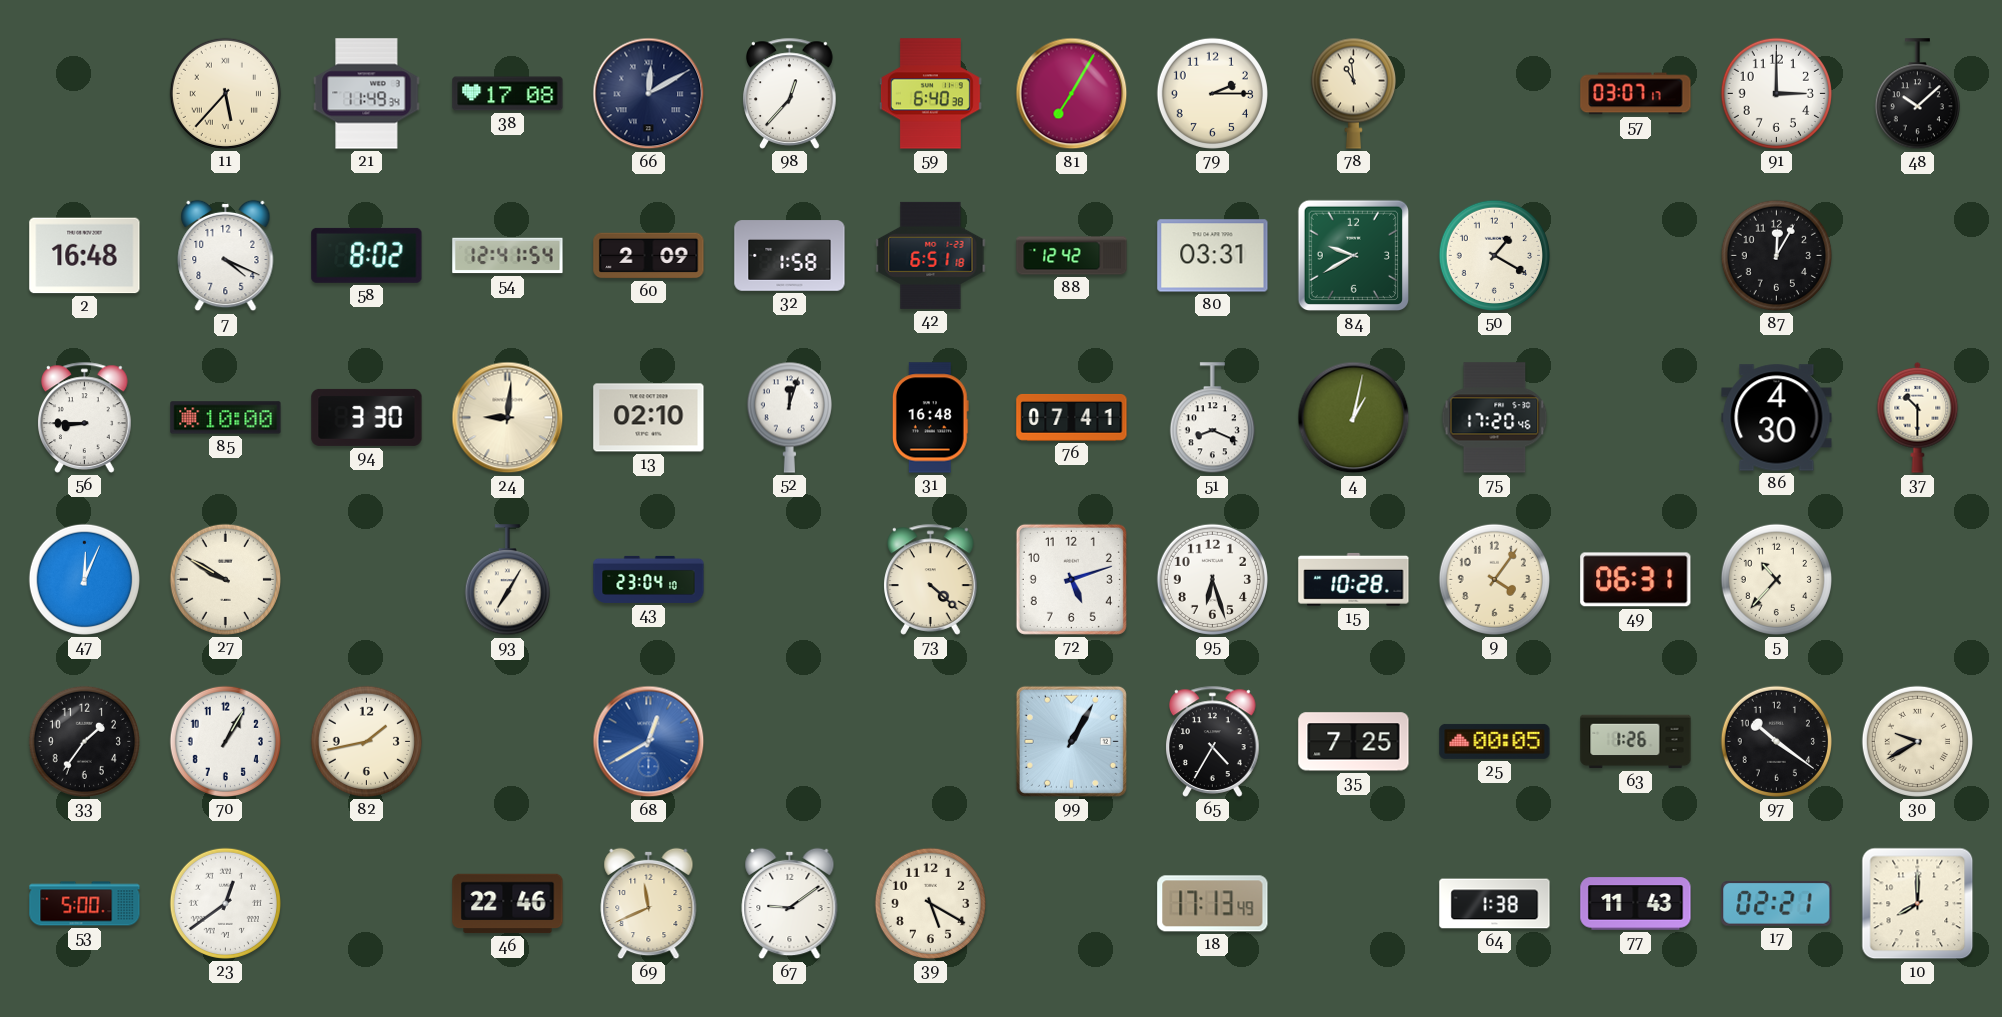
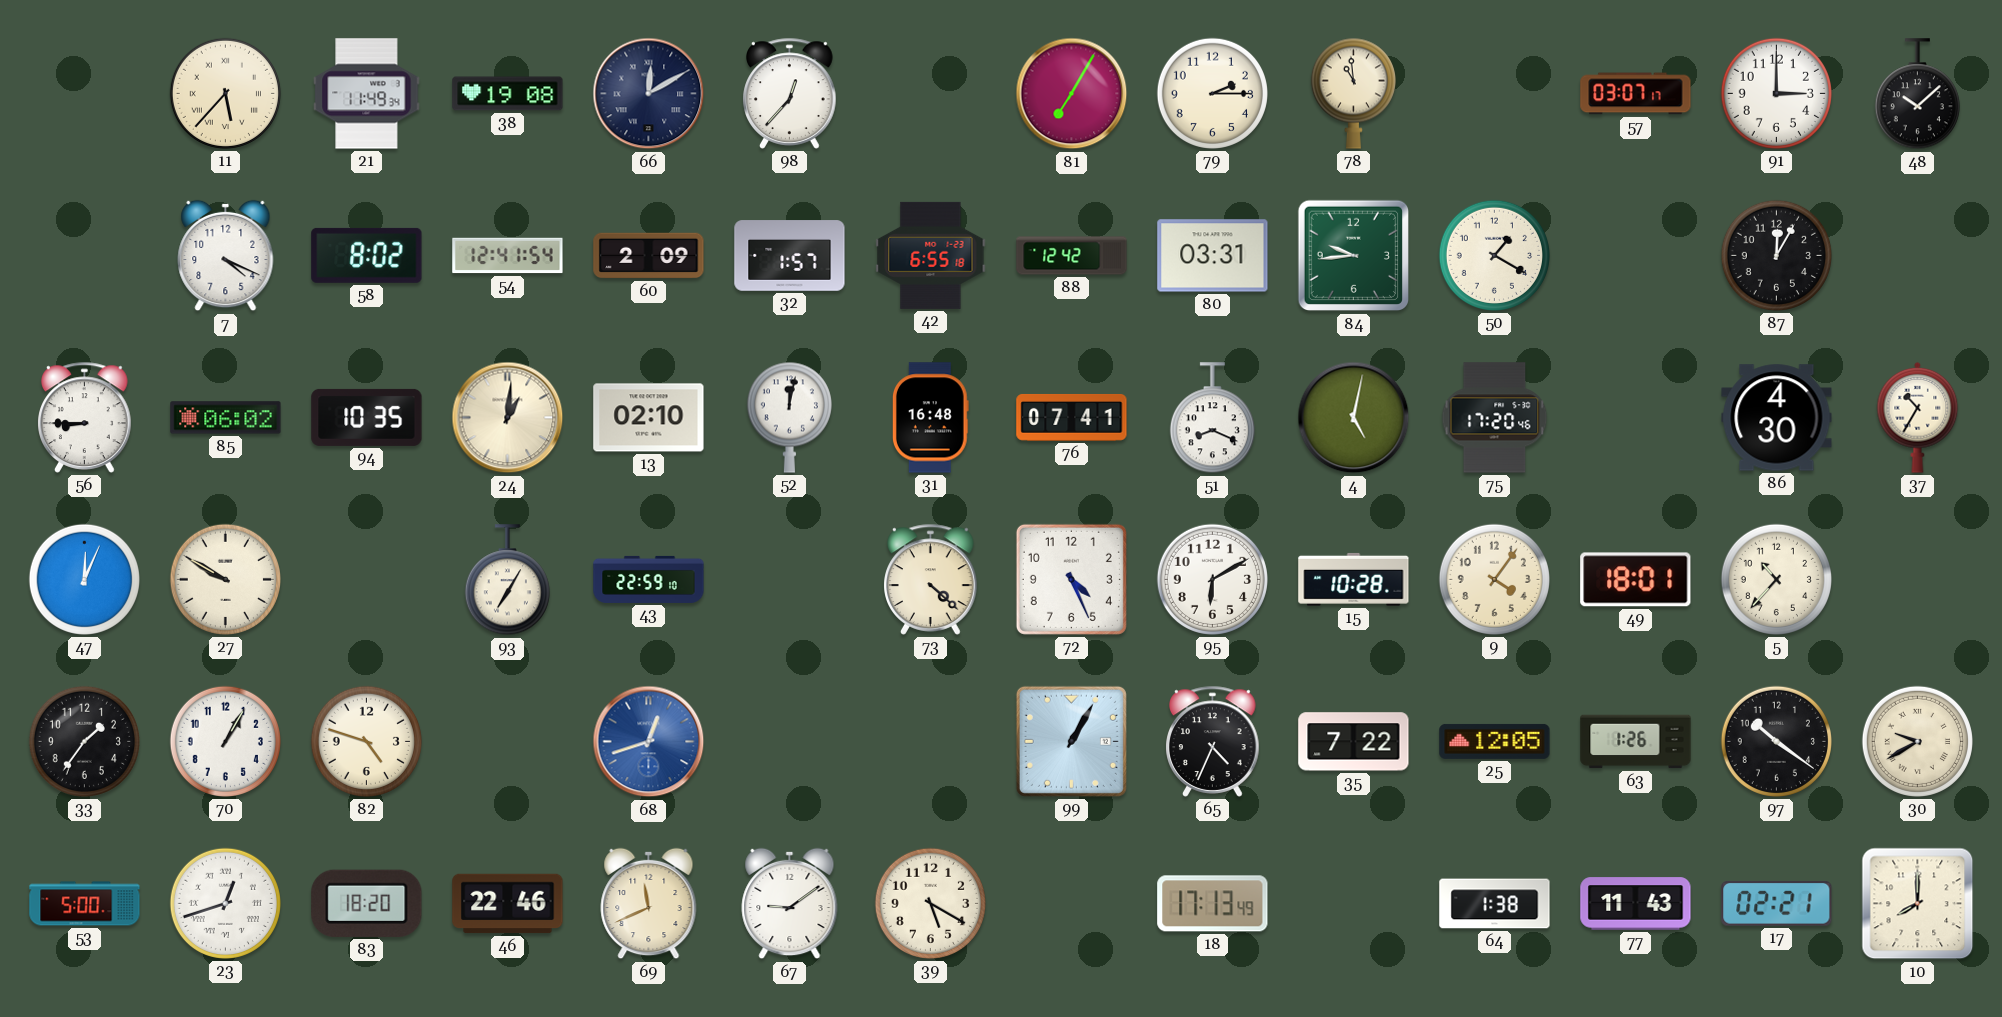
38: 17:08 -> 19:08 (508, 94)
59: 6:40 -> none (930, 94)
2: 16:48 -> none (85, 256)
32: 1:58 -> 1:57 (790, 256)
42: 6:51 -> 6:55 (931, 255)
84: 9:40 -> 9:44 (1354, 256)
85: 10:00 -> 06:02 (226, 418)
94: 3:30 -> 10:35 (367, 417)
24: 9:01 -> 1:01 (508, 418)
52: 12:03 -> 12:02 (789, 417)
4: 1:02 -> 5:02 (1354, 418)
37: 10:30 -> 10:35 (1918, 417)
43: 23:04 -> 22:59 (649, 579)
72: 5:12 -> 4:26 (1071, 579)
95: 6:27 -> 6:10 (1212, 579)
49: 06:31 -> 18:01 (1636, 580)
82: 1:43 -> 4:48 (366, 741)
68: 12:40 -> 12:42 (649, 742)
65: 4:35 -> 4:34 (1213, 741)
35: 7:25 -> 7:22 (1354, 742)
25: 00:05 -> 12:05 (1495, 741)
23: 12:39 -> 12:42 (225, 903)
83: none -> 18:20 (367, 903)
